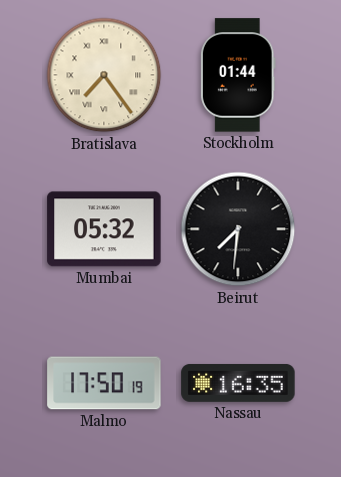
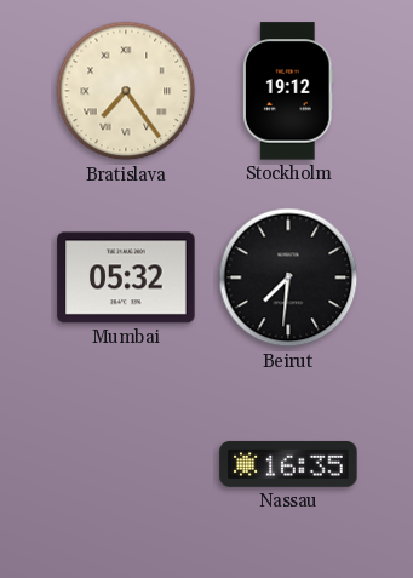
Stockholm: 01:44 -> 19:12 (288, 91)
Malmo: 17:50 -> none (104, 383)
